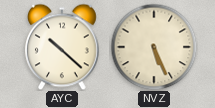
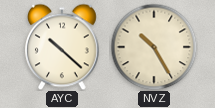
NVZ: 5:26 -> 10:25 (154, 47)
